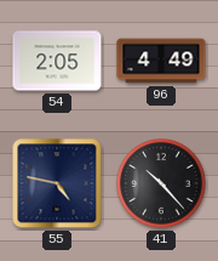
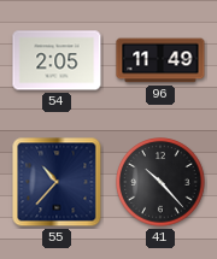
96: 4:49 -> 11:49 (160, 60)
55: 4:47 -> 10:37 (57, 182)
